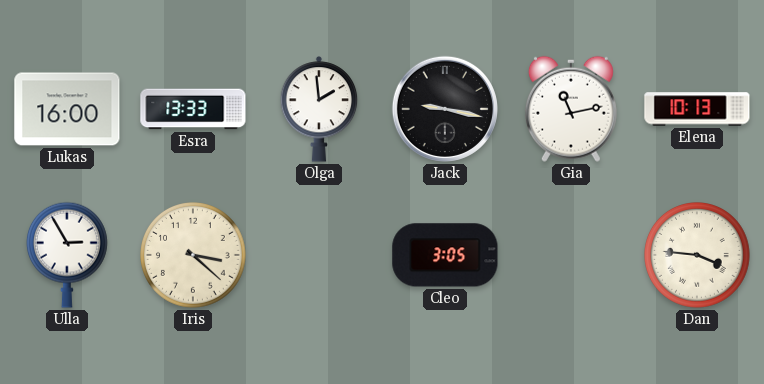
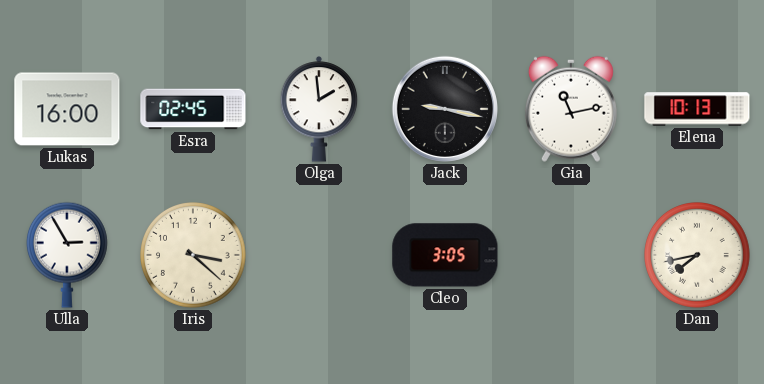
Esra: 13:33 -> 02:45 (193, 109)
Dan: 3:46 -> 7:43 (698, 256)
